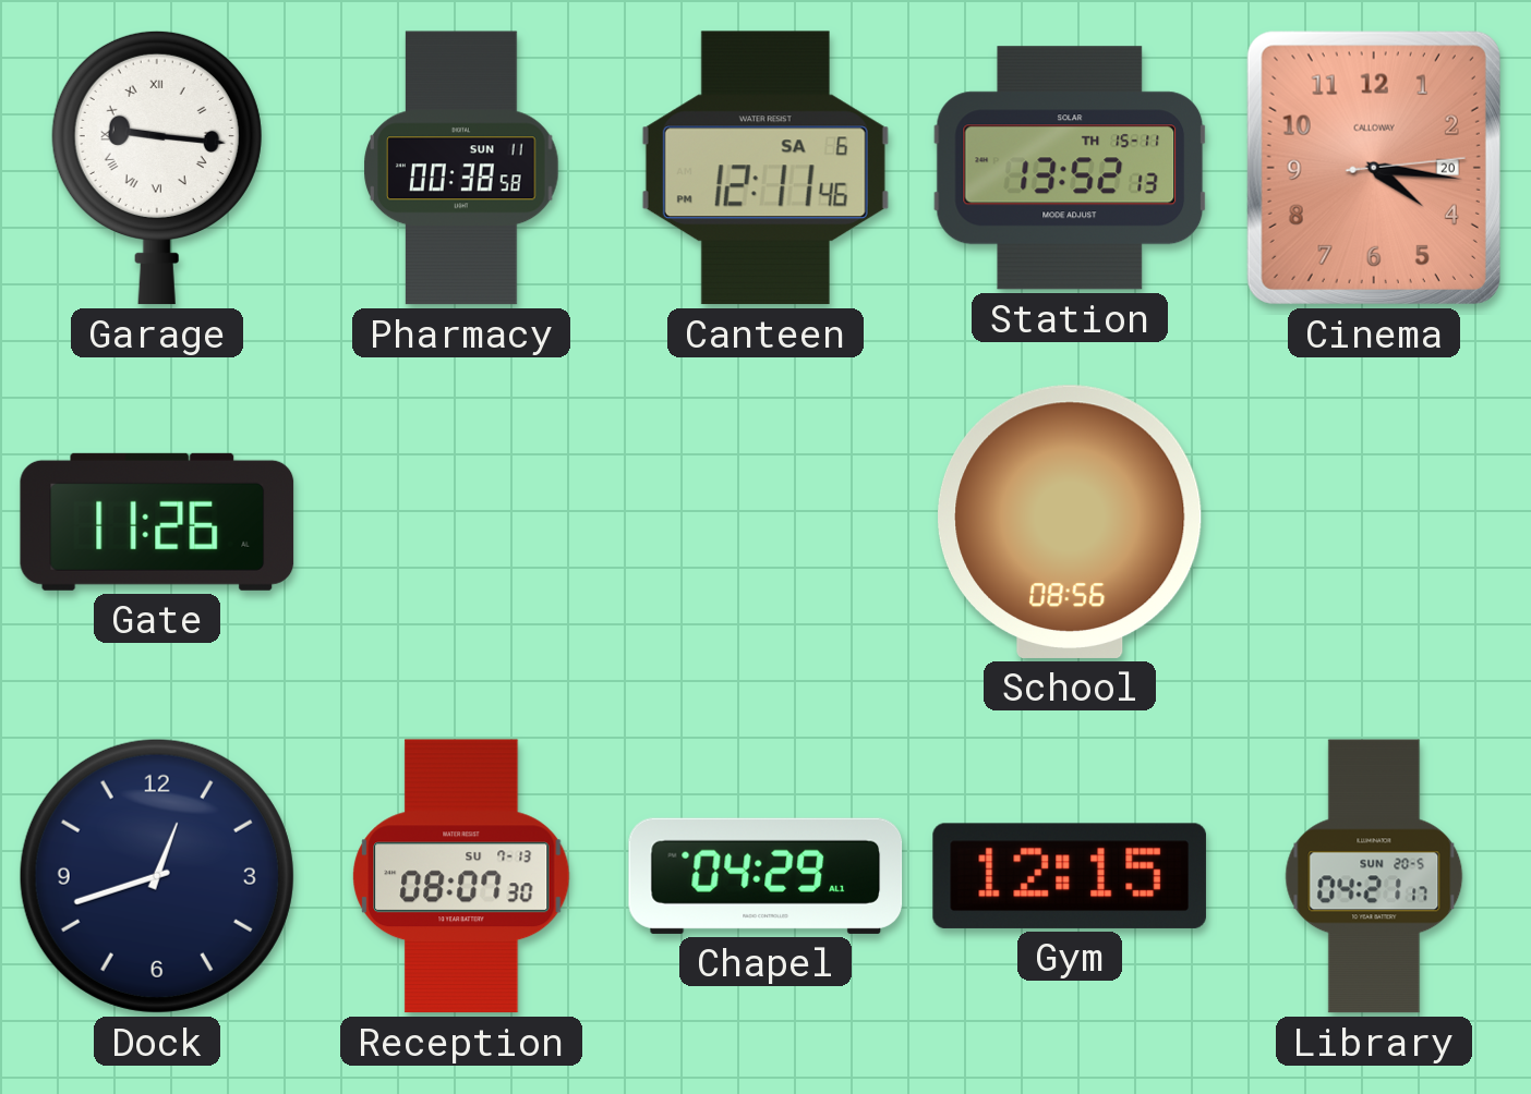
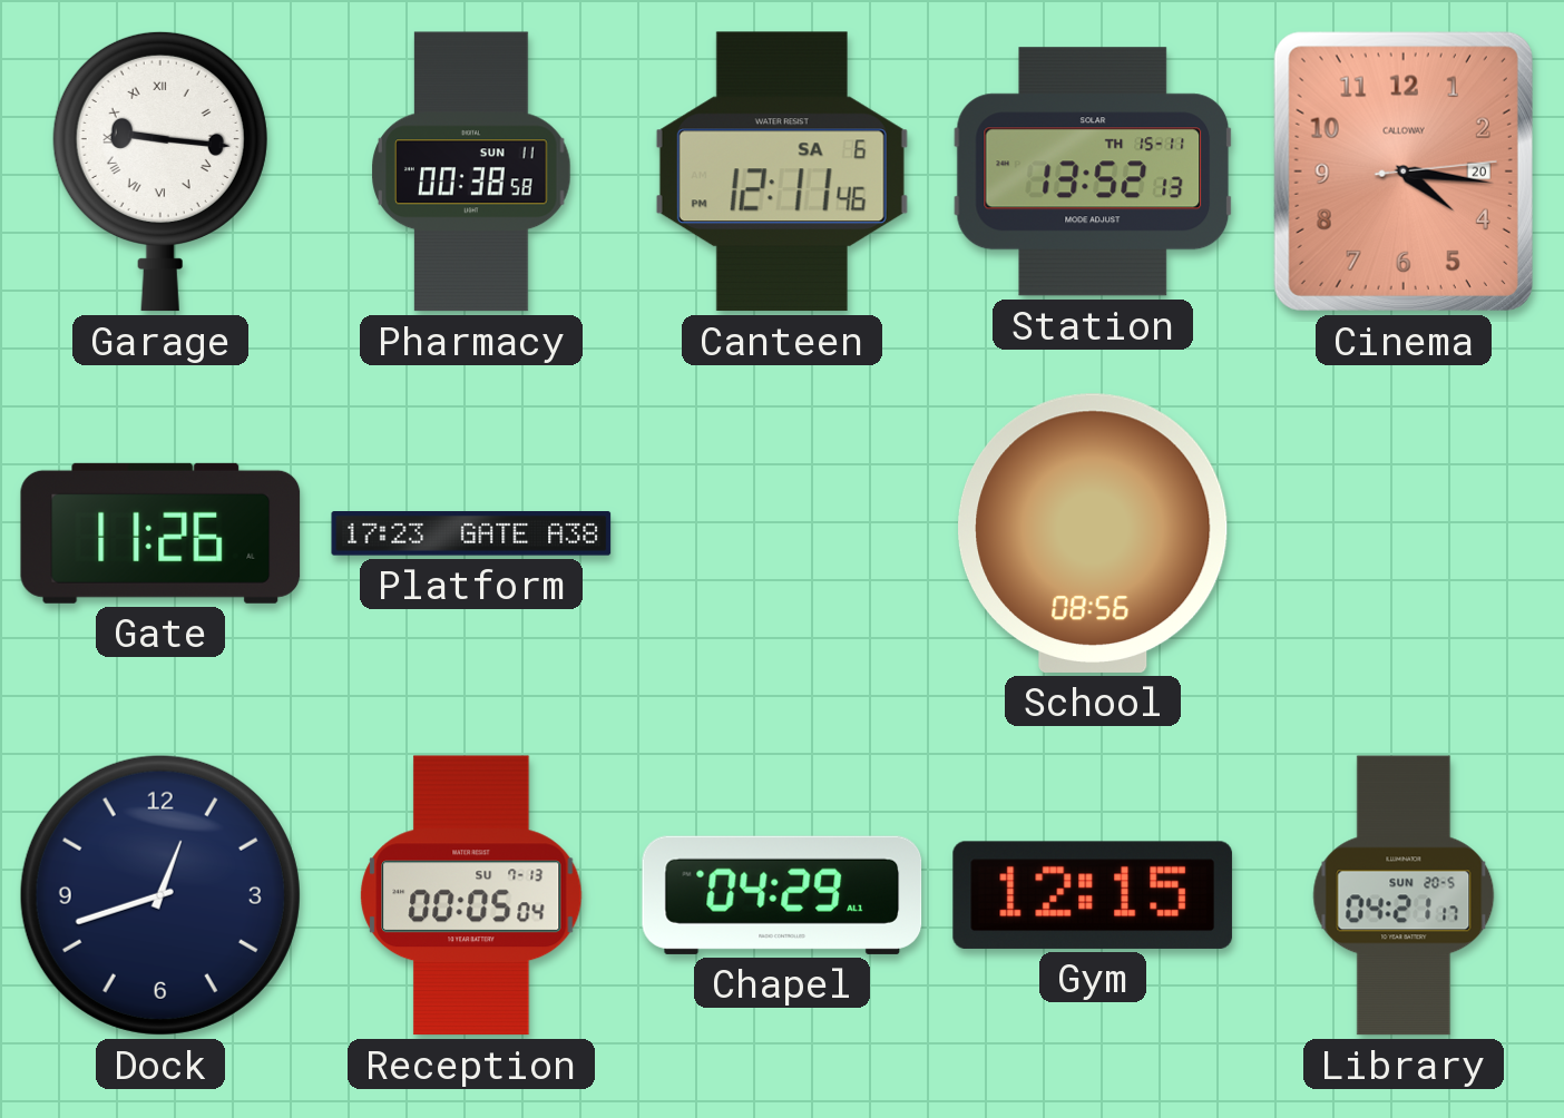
Platform: none -> 17:23 (471, 535)
Reception: 08:07 -> 00:05 (471, 895)
